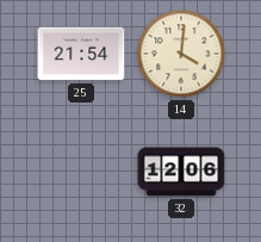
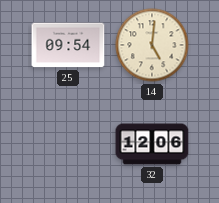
25: 21:54 -> 09:54 (68, 45)
14: 4:01 -> 5:01 (152, 45)
